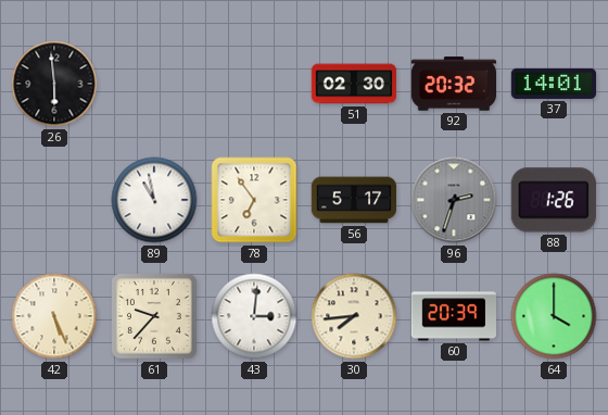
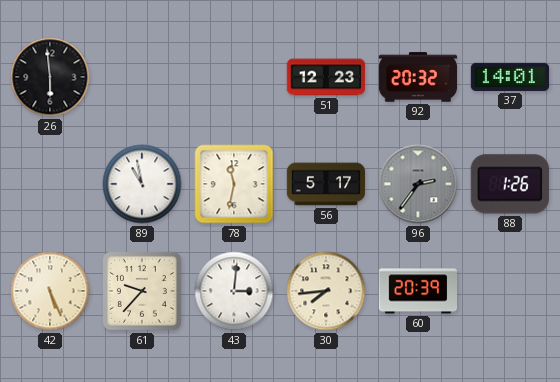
51: 02:30 -> 12:23 (326, 77)
78: 6:54 -> 11:32 (234, 184)
96: 2:33 -> 2:36 (418, 184)
64: 4:00 -> none (554, 316)
